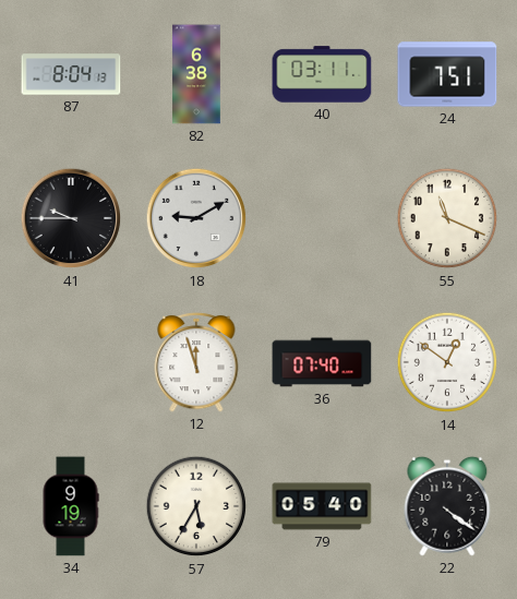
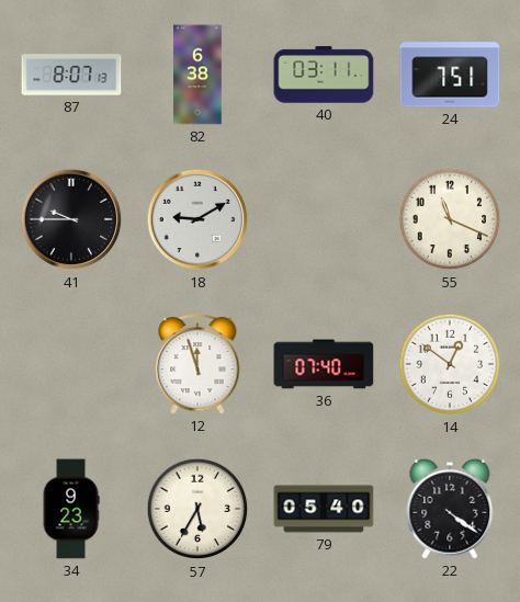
87: 8:04 -> 8:07 (71, 75)
34: 9:19 -> 9:23 (71, 509)
